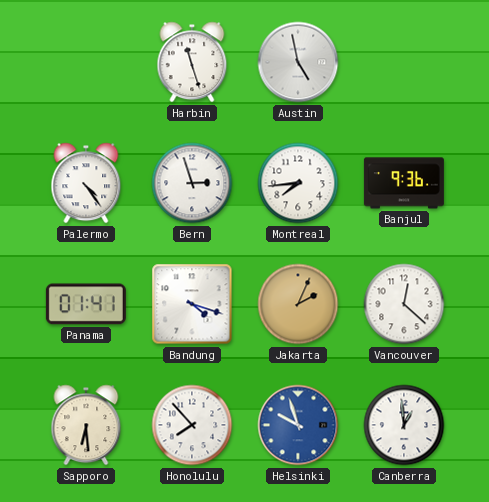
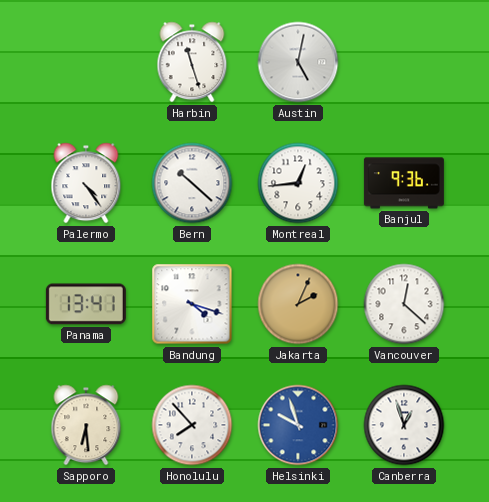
Austin: 4:58 -> 5:02 (298, 62)
Bern: 2:57 -> 10:22 (192, 183)
Montreal: 7:44 -> 12:44 (298, 183)
Panama: 01:41 -> 13:41 (86, 304)
Canberra: 12:59 -> 12:57 (404, 425)
